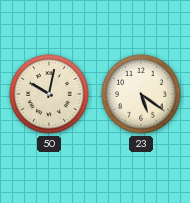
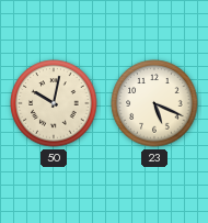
23: 5:21 -> 5:19 (154, 103)
